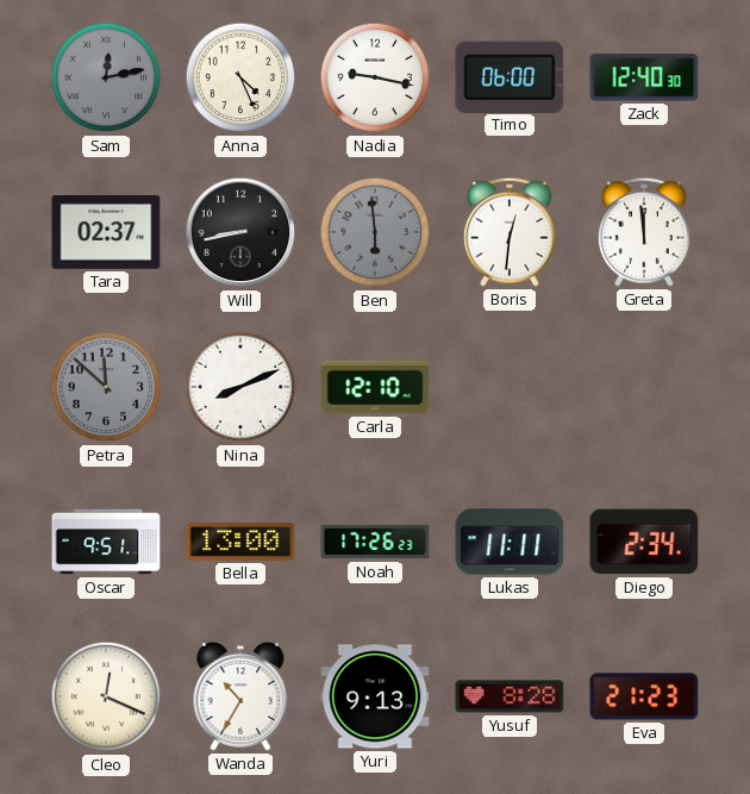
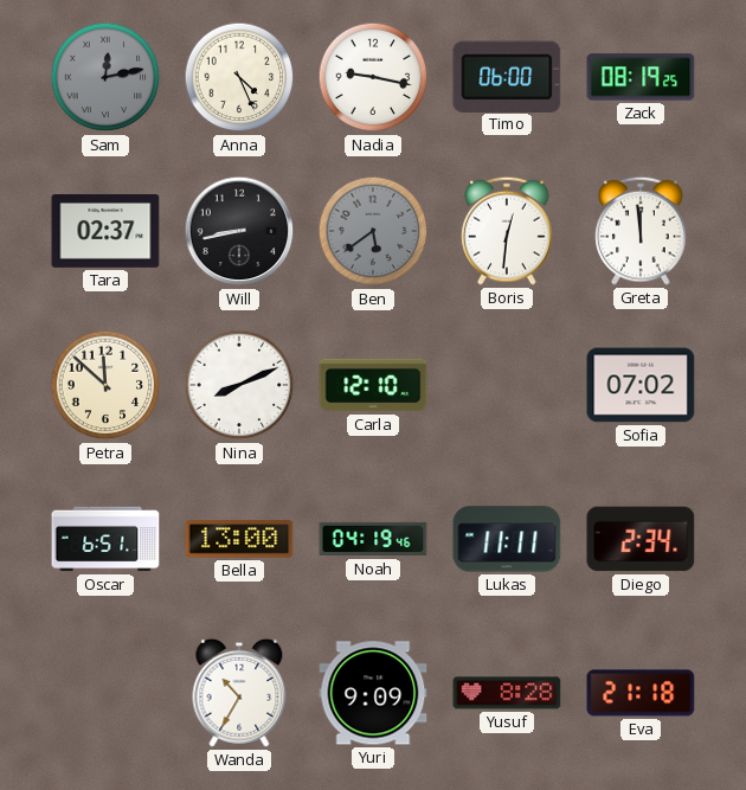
Zack: 12:40 -> 08:19 (641, 77)
Ben: 5:59 -> 5:39 (373, 231)
Petra dial: grey -> cream (105, 385)
Sofia: none -> 07:02 (641, 385)
Oscar: 9:51 -> 6:51 (105, 539)
Noah: 17:26 -> 04:19 (373, 539)
Cleo: 12:19 -> none (106, 696)
Yuri: 9:13 -> 9:09 (373, 693)
Eva: 21:23 -> 21:18 (641, 693)
